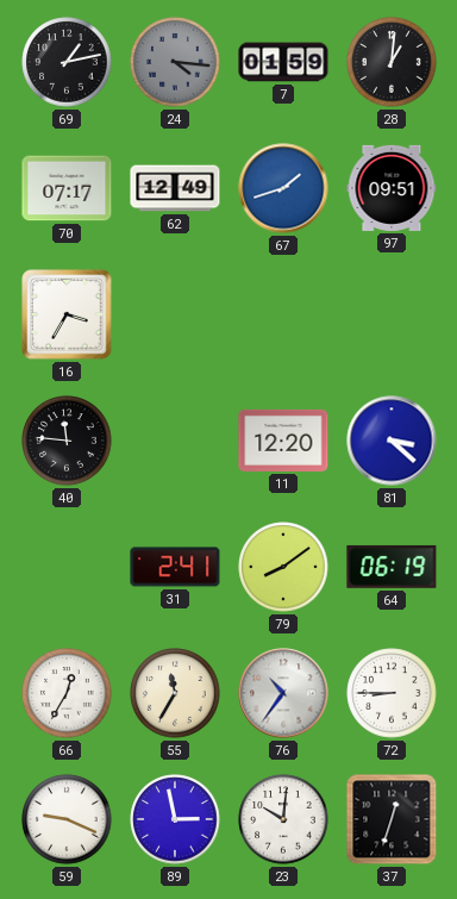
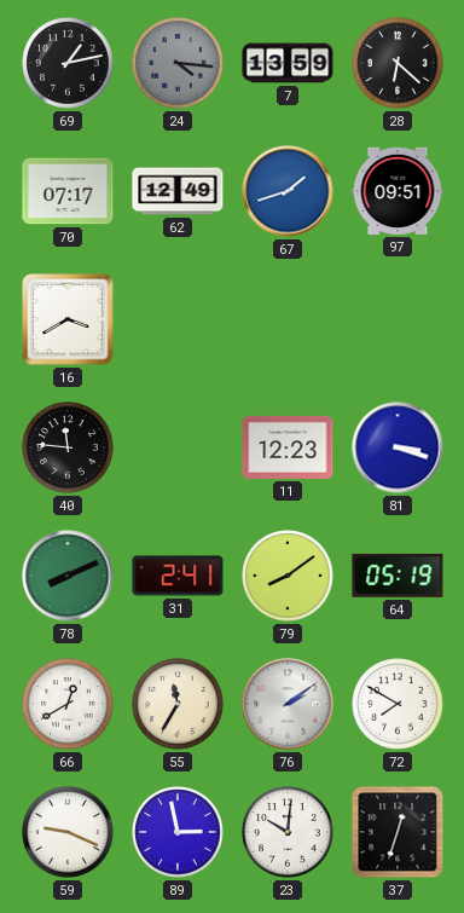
7: 01:59 -> 13:59 (288, 63)
28: 1:01 -> 6:22 (398, 63)
16: 3:35 -> 3:40 (68, 319)
11: 12:20 -> 12:23 (288, 447)
81: 3:22 -> 3:18 (398, 447)
78: none -> 8:11 (68, 576)
64: 06:19 -> 05:19 (398, 576)
66: 12:35 -> 12:40 (68, 704)
76: 10:36 -> 2:09 (288, 704)
72: 8:45 -> 7:50 (398, 704)
